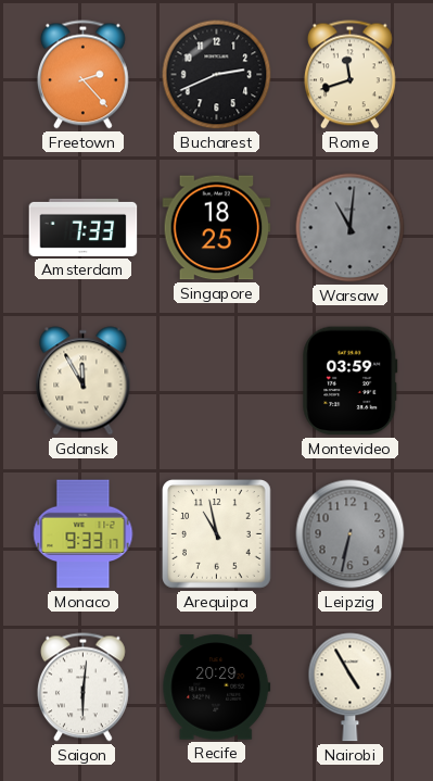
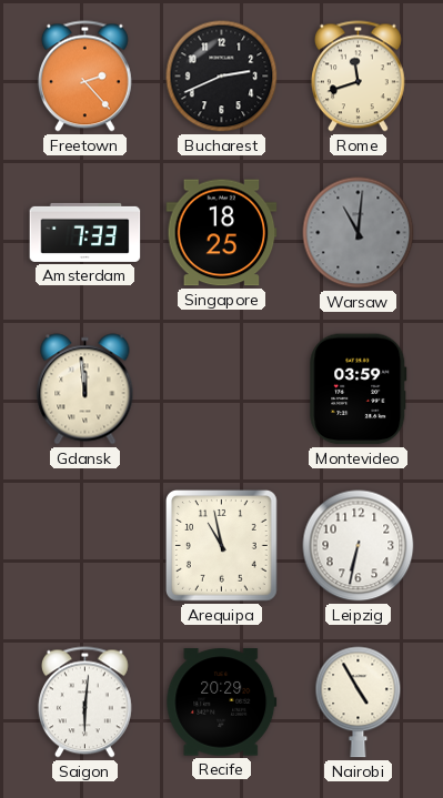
Gdansk: 11:55 -> 11:59 (85, 390)
Monaco: 9:33 -> none (84, 534)
Leipzig dial: grey -> white (359, 546)
